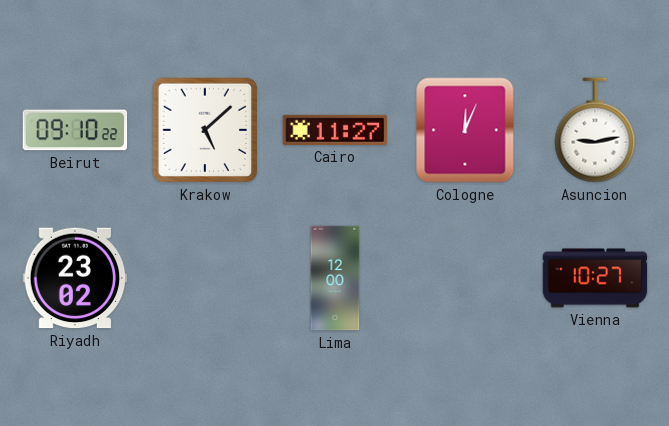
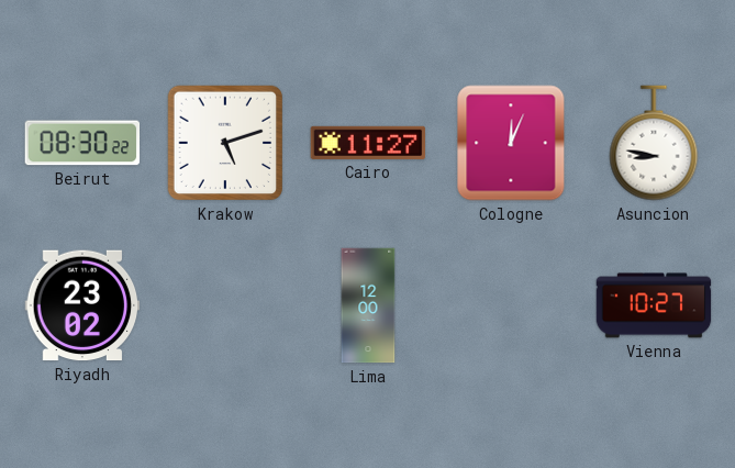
Beirut: 09:10 -> 08:30 (82, 143)
Krakow: 5:08 -> 5:12 (225, 143)
Asuncion: 9:13 -> 8:47 (654, 143)
